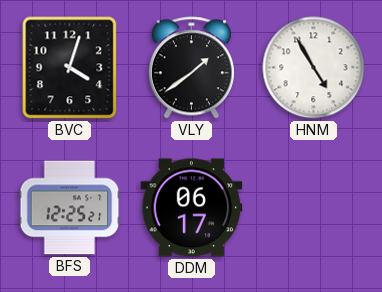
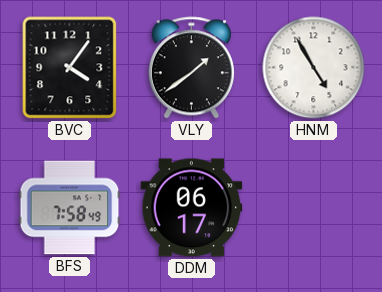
BVC: 4:03 -> 4:06 (70, 68)
BFS: 12:25 -> 7:58 (70, 208)
